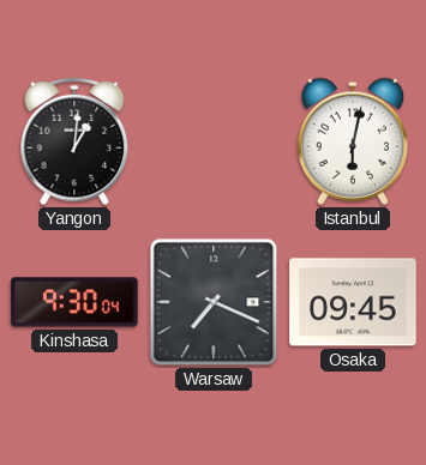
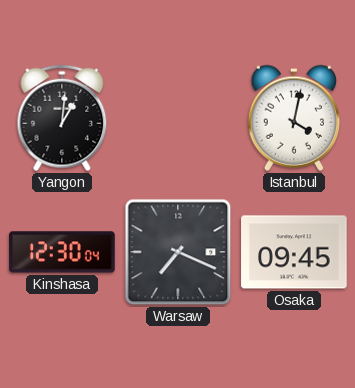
Istanbul: 6:02 -> 4:02 (293, 118)
Kinshasa: 9:30 -> 12:30 (62, 252)
